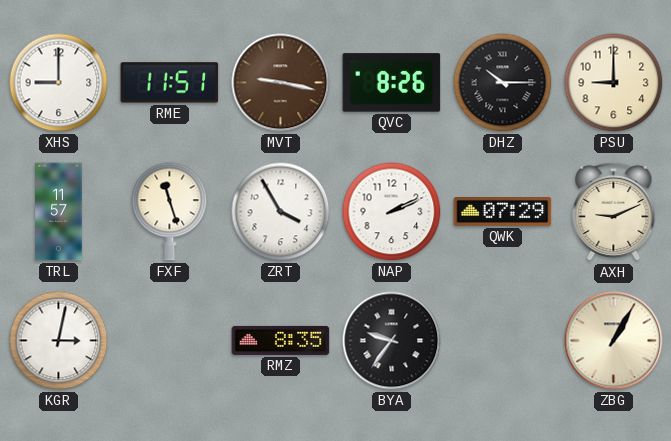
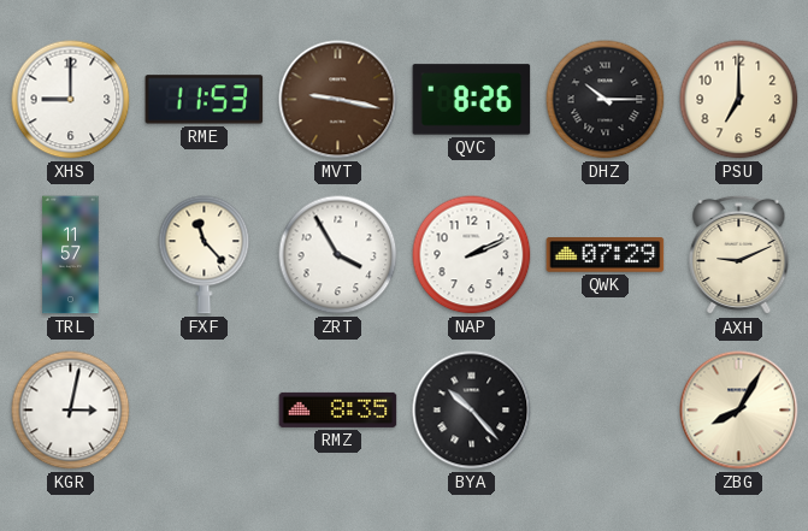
RME: 11:51 -> 11:53 (205, 100)
PSU: 9:00 -> 7:00 (739, 100)
FXF: 11:27 -> 11:23 (205, 255)
BYA: 9:36 -> 10:23 (472, 411)
ZBG: 1:05 -> 8:05 (739, 411)
